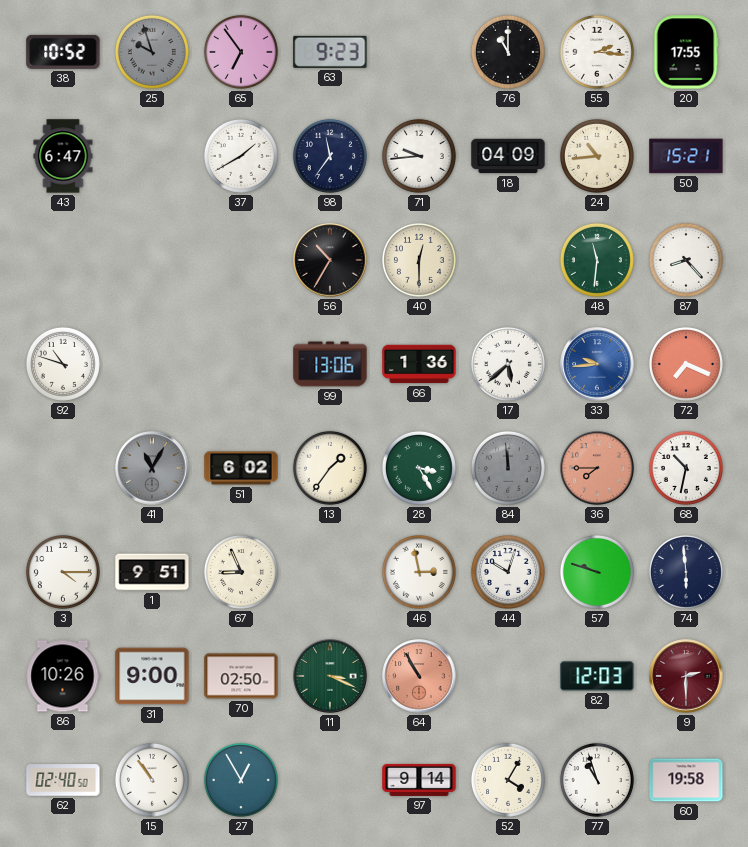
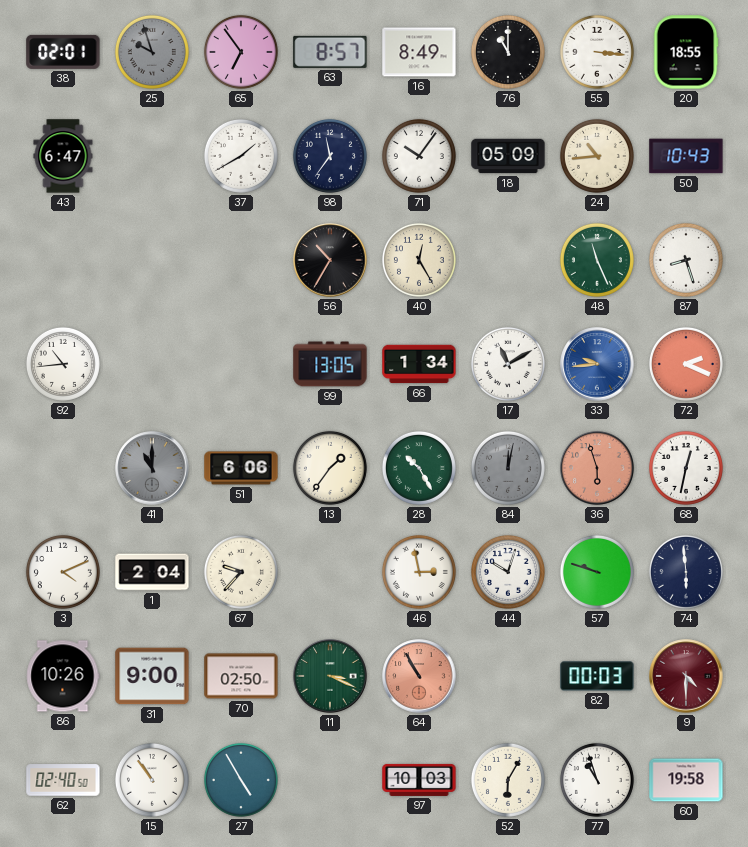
38: 10:52 -> 02:01 (63, 52)
63: 9:23 -> 8:57 (330, 52)
16: none -> 8:49 (419, 52)
55: 2:16 -> 3:16 (597, 52)
20: 17:55 -> 18:55 (686, 52)
71: 9:44 -> 10:06 (419, 156)
18: 04:09 -> 05:09 (508, 156)
50: 15:21 -> 10:43 (686, 156)
40: 12:30 -> 12:25 (419, 260)
48: 11:31 -> 11:26 (597, 260)
87: 8:23 -> 8:27 (686, 260)
92: 10:48 -> 10:44 (63, 364)
99: 13:06 -> 13:05 (330, 364)
66: 1:36 -> 1:34 (419, 364)
17: 5:38 -> 11:10 (508, 364)
72: 7:19 -> 2:19 (686, 364)
41: 11:05 -> 11:00 (152, 468)
51: 6:02 -> 6:06 (241, 468)
28: 3:25 -> 10:25 (419, 468)
84: 11:59 -> 12:02 (508, 468)
36: 7:45 -> 5:57 (597, 468)
68: 10:32 -> 12:32 (686, 468)
3: 4:15 -> 4:11 (63, 572)
1: 9:51 -> 2:04 (152, 572)
67: 8:56 -> 9:37 (241, 572)
82: 12:03 -> 00:03 (597, 676)
9: 2:30 -> 4:30 (686, 676)
27: 12:55 -> 4:55 (241, 780)
97: 9:14 -> 10:03 (419, 780)
52: 4:05 -> 6:05 (508, 780)
